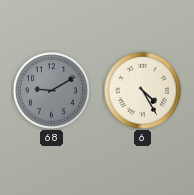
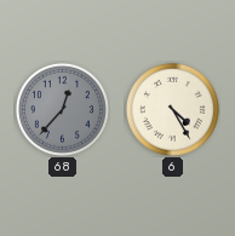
68: 9:10 -> 12:37 (62, 109)
